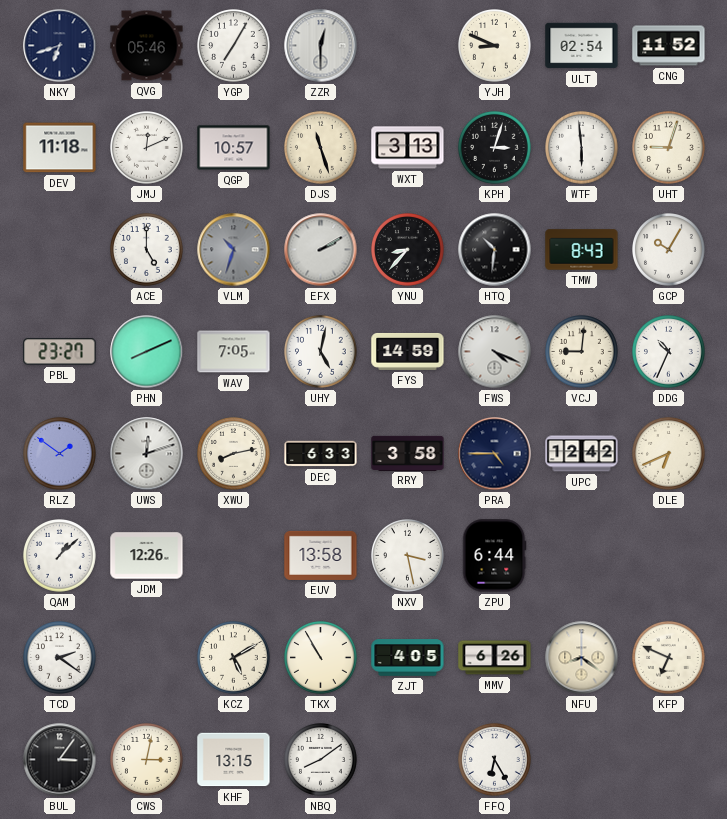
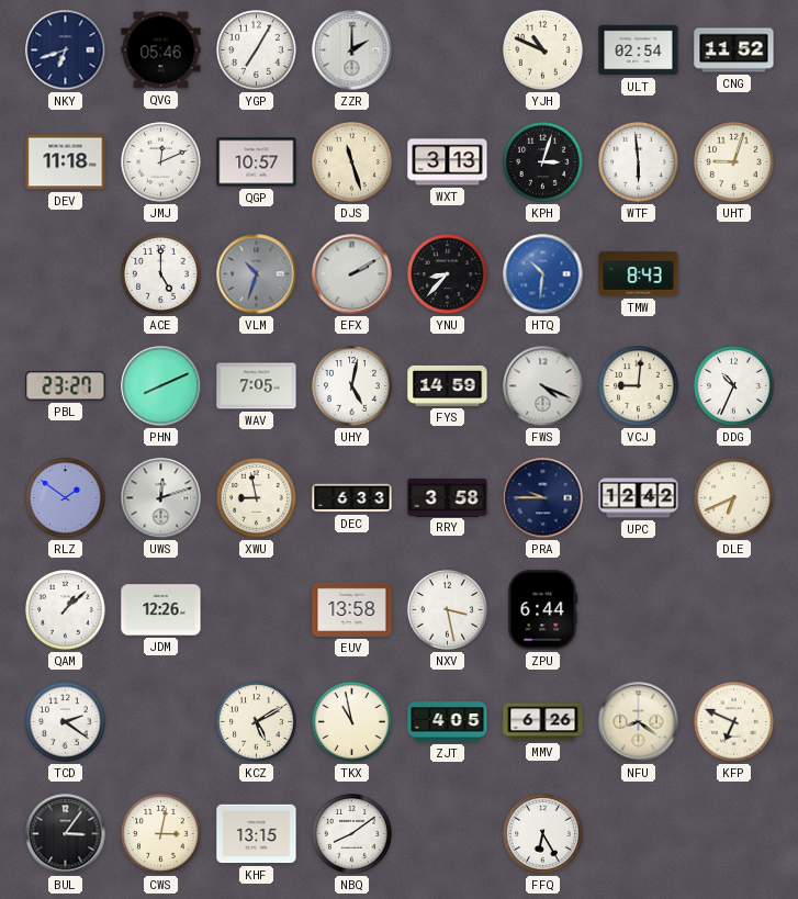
ZZR: 12:30 -> 2:00 (352, 50)
YJH: 8:49 -> 10:49 (543, 50)
HTQ dial: black -> blue (543, 274)
GCP: 10:05 -> none (669, 250)
XWU: 8:13 -> 8:58 (257, 498)
PRA: 4:45 -> 9:45 (543, 498)
TKX: 10:55 -> 10:58 (352, 722)
